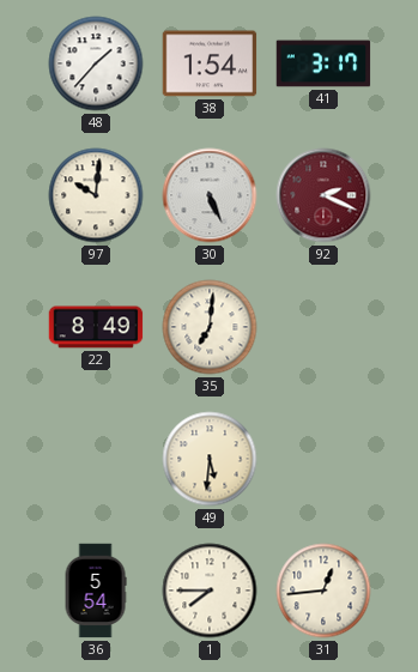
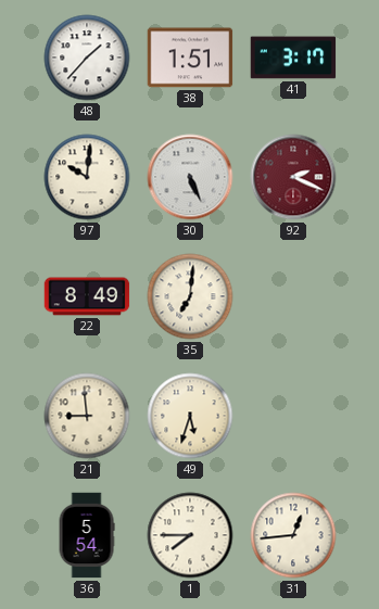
38: 1:54 -> 1:51 (190, 58)
21: none -> 8:59 (87, 416)
49: 5:31 -> 5:33 (190, 416)
